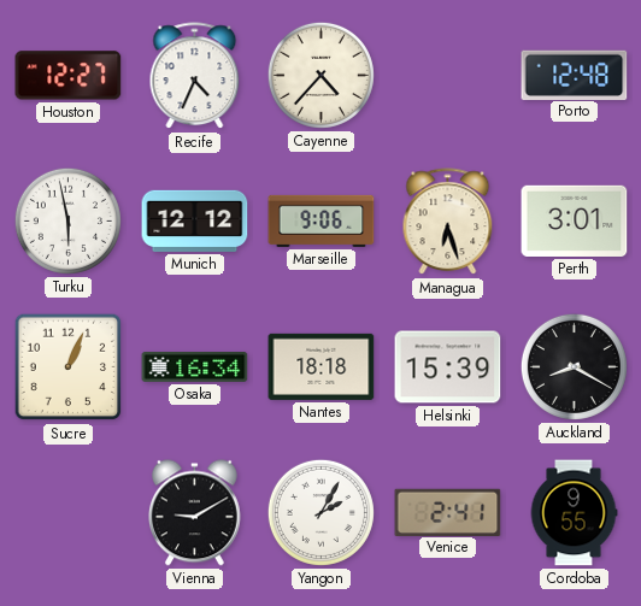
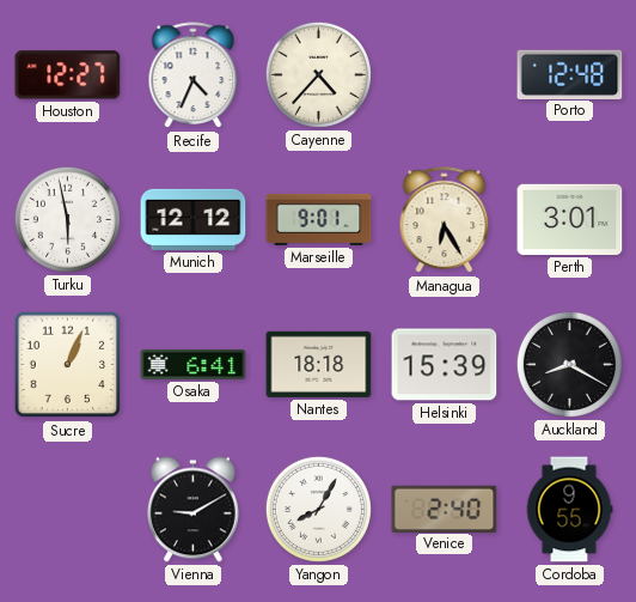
Marseille: 9:06 -> 9:01 (319, 219)
Managua: 6:27 -> 6:25 (445, 220)
Osaka: 16:34 -> 6:41 (194, 364)
Yangon: 2:05 -> 8:05 (318, 509)
Venice: 2:41 -> 2:40 (445, 509)
